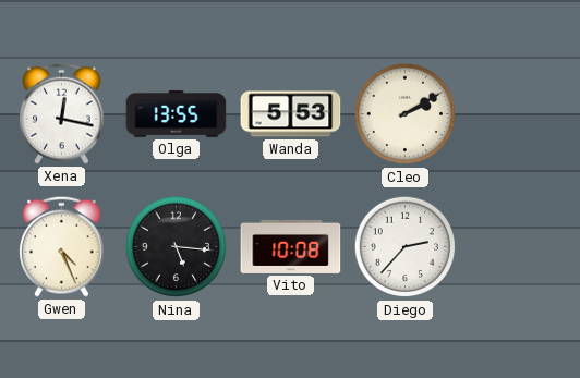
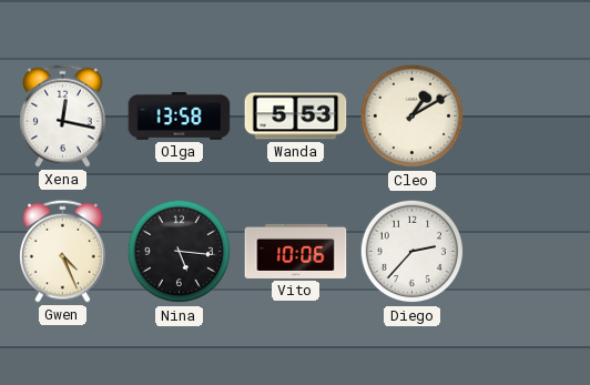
Olga: 13:55 -> 13:58 (180, 116)
Cleo: 2:10 -> 1:10 (413, 116)
Vito: 10:08 -> 10:06 (296, 251)
